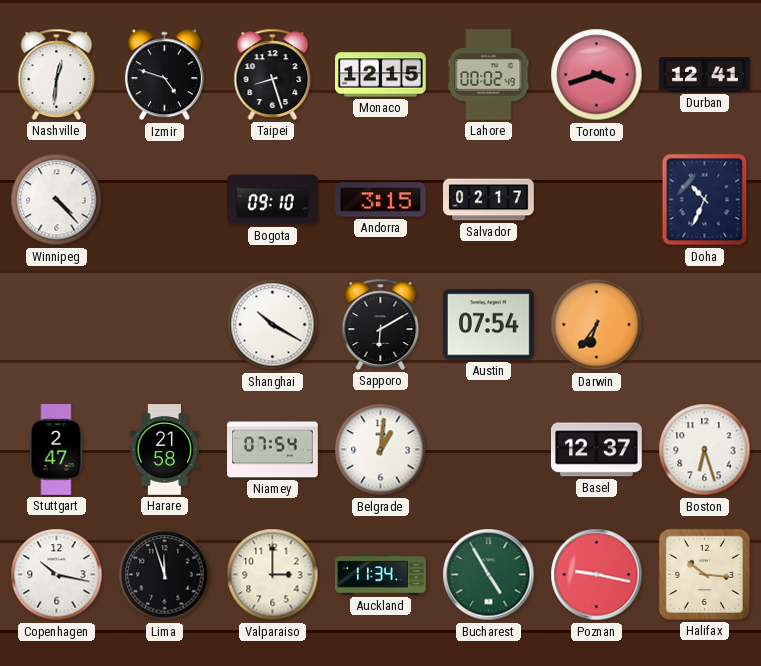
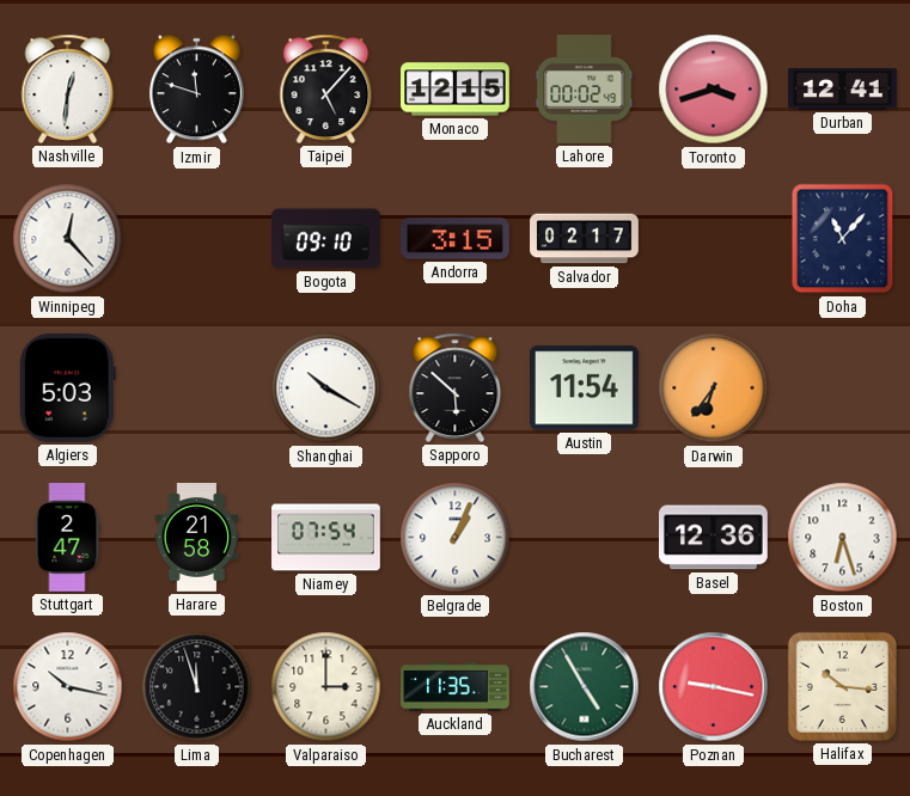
Izmir: 4:48 -> 11:48 (196, 90)
Taipei: 8:27 -> 5:07 (326, 88)
Winnipeg: 4:23 -> 12:23 (68, 239)
Doha: 10:34 -> 11:07 (843, 239)
Algiers: none -> 5:03 (67, 387)
Sapporo: 6:10 -> 5:52 (456, 387)
Austin: 07:54 -> 11:54 (585, 388)
Belgrade: 1:01 -> 1:04 (456, 538)
Basel: 12:37 -> 12:36 (714, 538)
Auckland: 11:34 -> 11:35 (456, 687)
